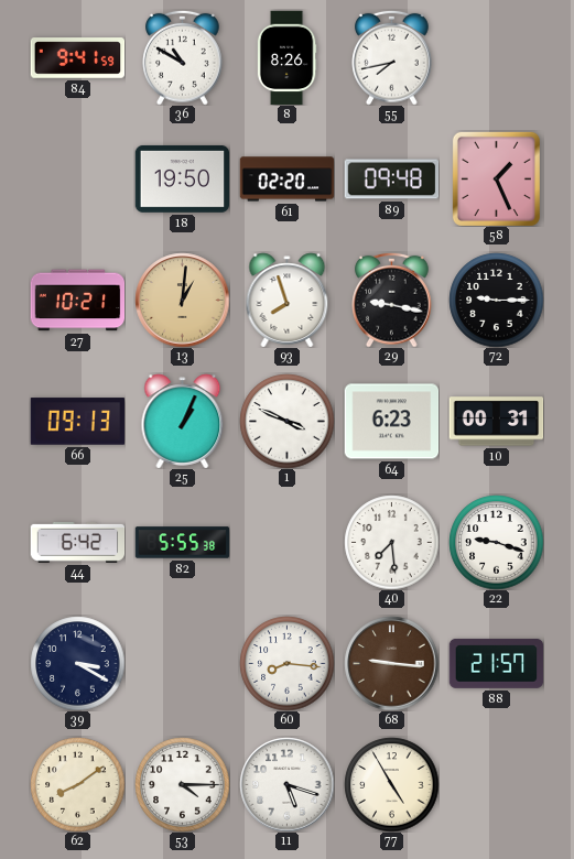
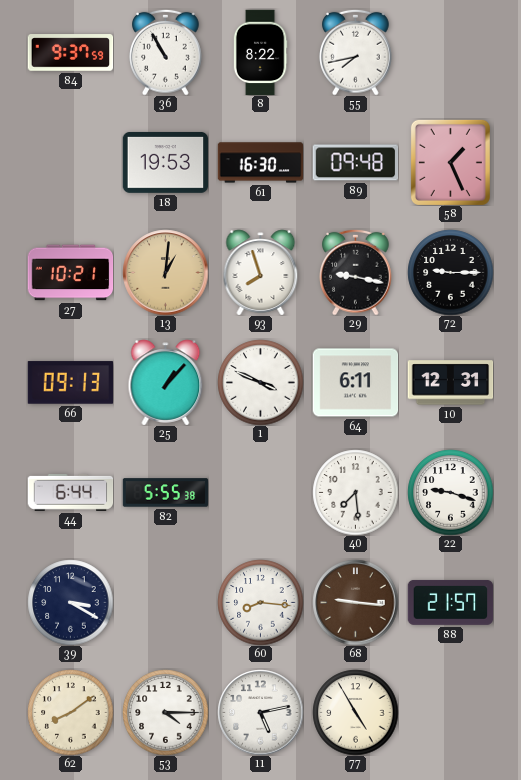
84: 9:41 -> 9:37 (70, 53)
36: 10:50 -> 10:55 (166, 52)
8: 8:26 -> 8:22 (260, 52)
18: 19:50 -> 19:53 (165, 162)
61: 02:20 -> 16:30 (260, 163)
25: 1:04 -> 1:07 (166, 382)
64: 6:23 -> 6:11 (355, 383)
10: 00:31 -> 12:31 (450, 383)
44: 6:42 -> 6:44 (70, 492)
11: 5:18 -> 5:13 (260, 712)
